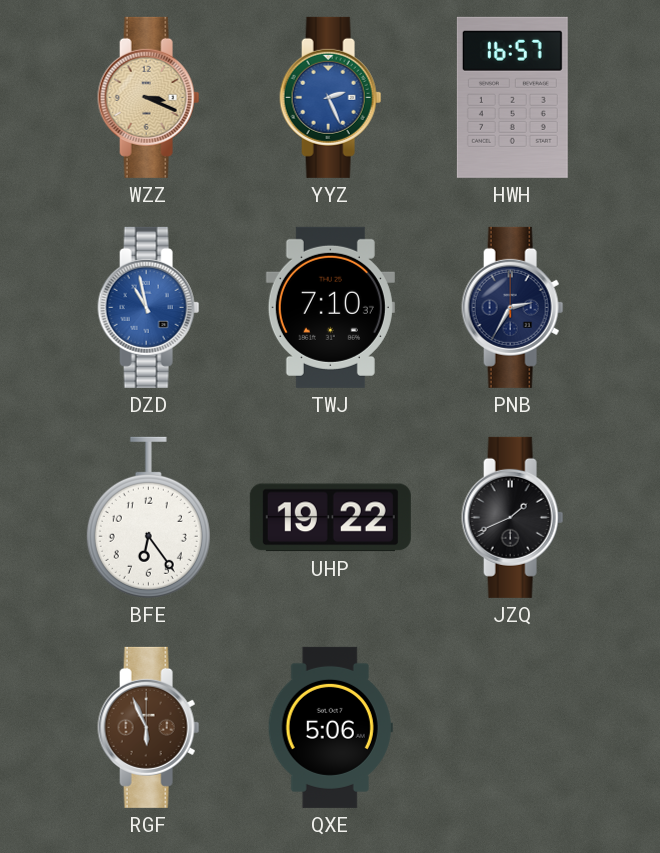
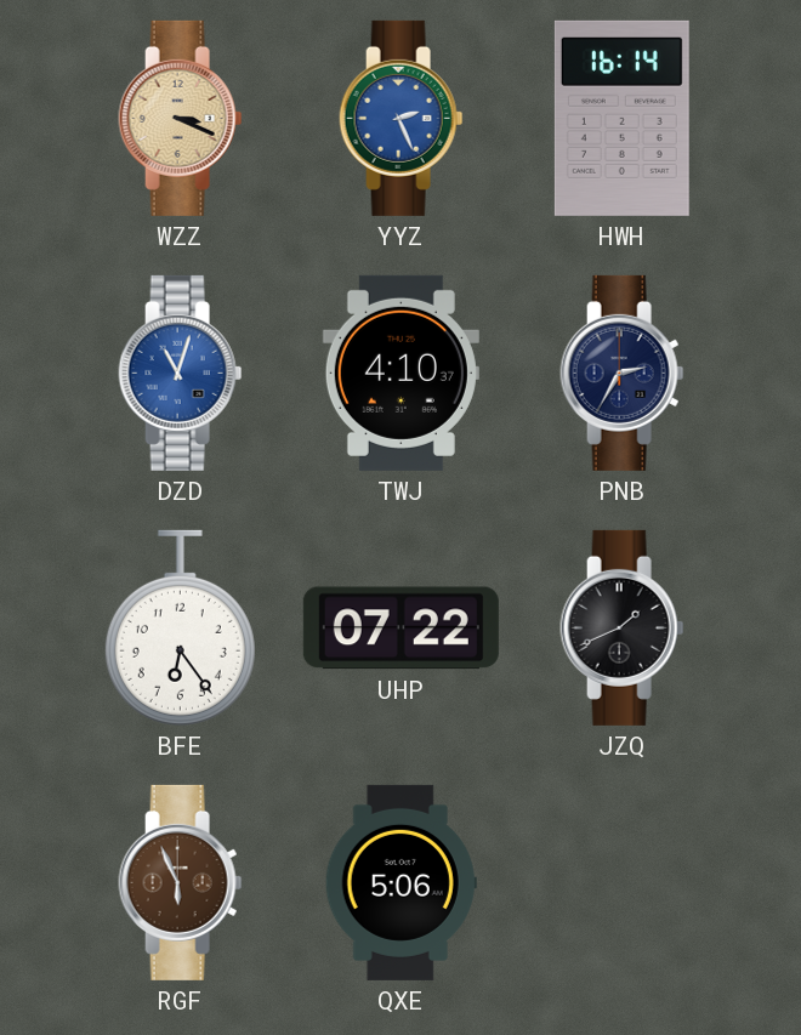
HWH: 16:57 -> 16:14 (621, 118)
DZD: 10:58 -> 11:03 (181, 373)
TWJ: 7:10 -> 4:10 (400, 373)
UHP: 19:22 -> 07:22 (400, 629)
